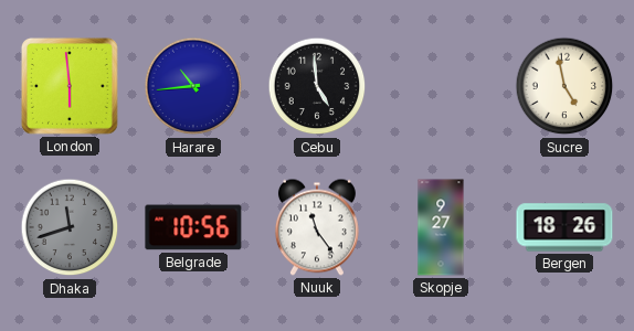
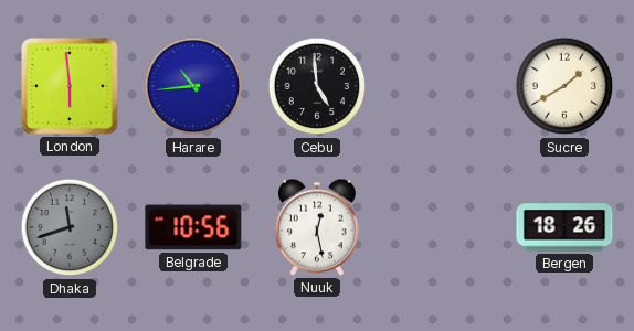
Sucre: 4:58 -> 1:40 (564, 86)
Nuuk: 11:24 -> 12:28 (317, 227)
Skopje: 9:27 -> none (441, 227)
